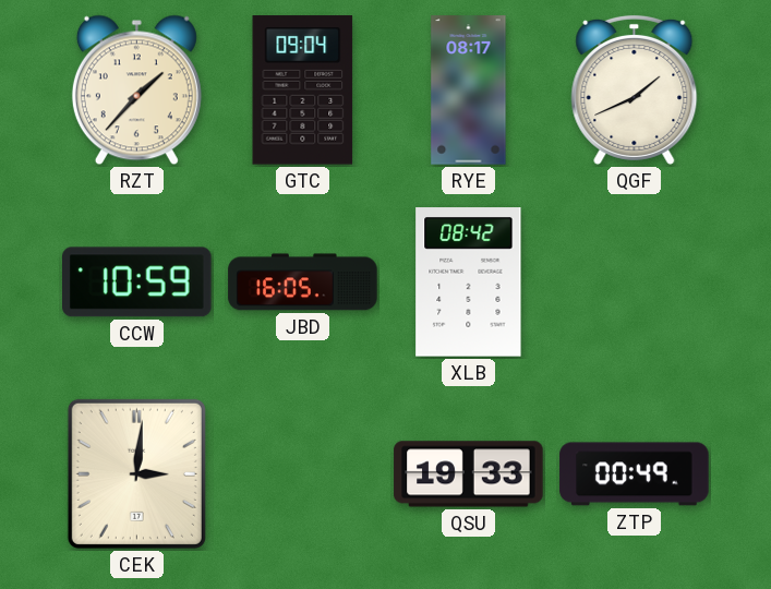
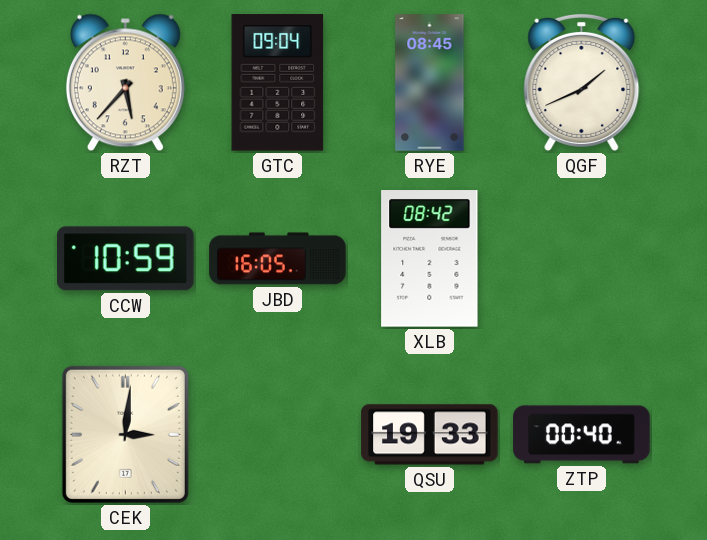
RZT: 1:37 -> 5:37 (125, 83)
RYE: 08:17 -> 08:45 (430, 83)
ZTP: 00:49 -> 00:40 (582, 435)
